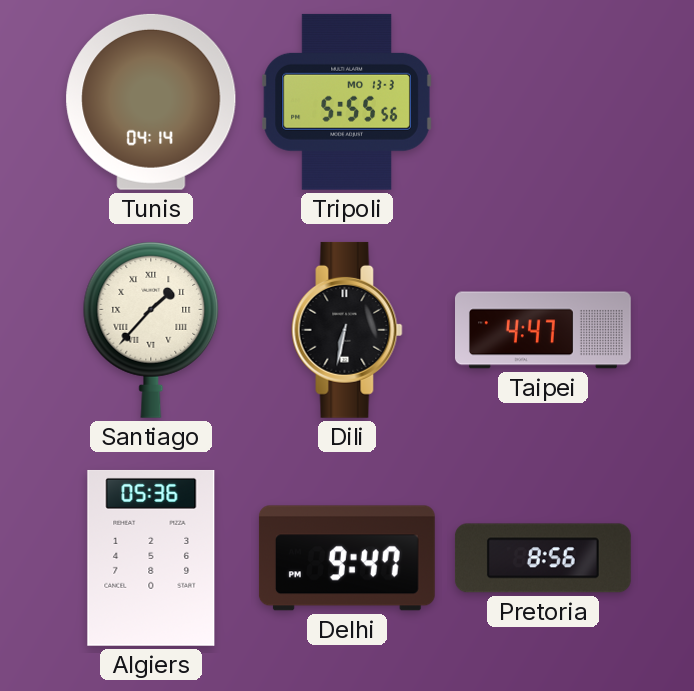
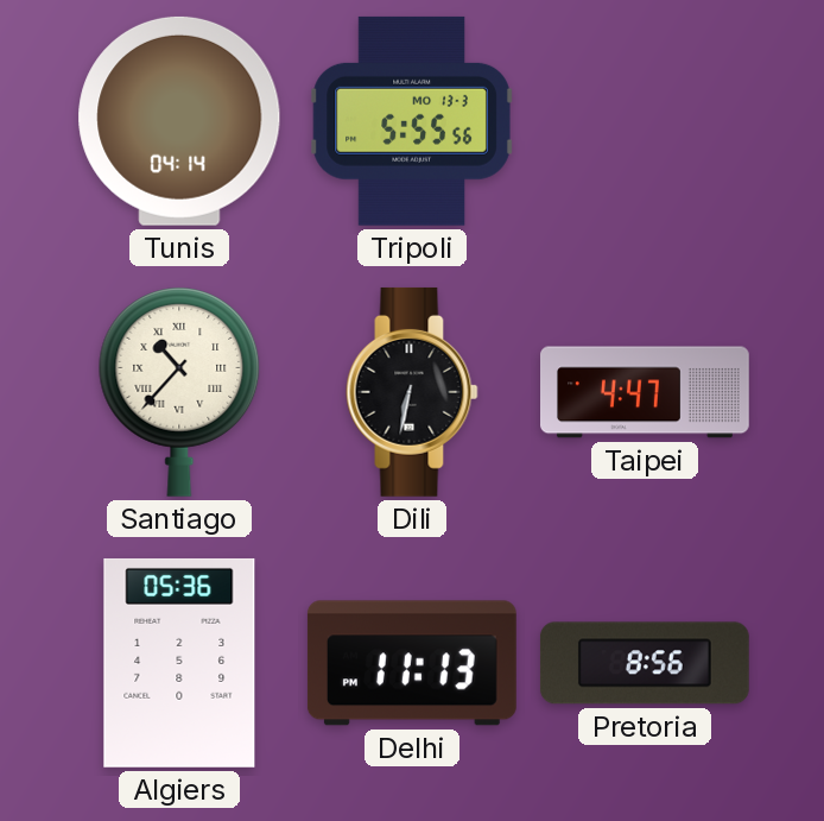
Santiago: 1:37 -> 10:37 (179, 391)
Delhi: 9:47 -> 11:13 (412, 663)
